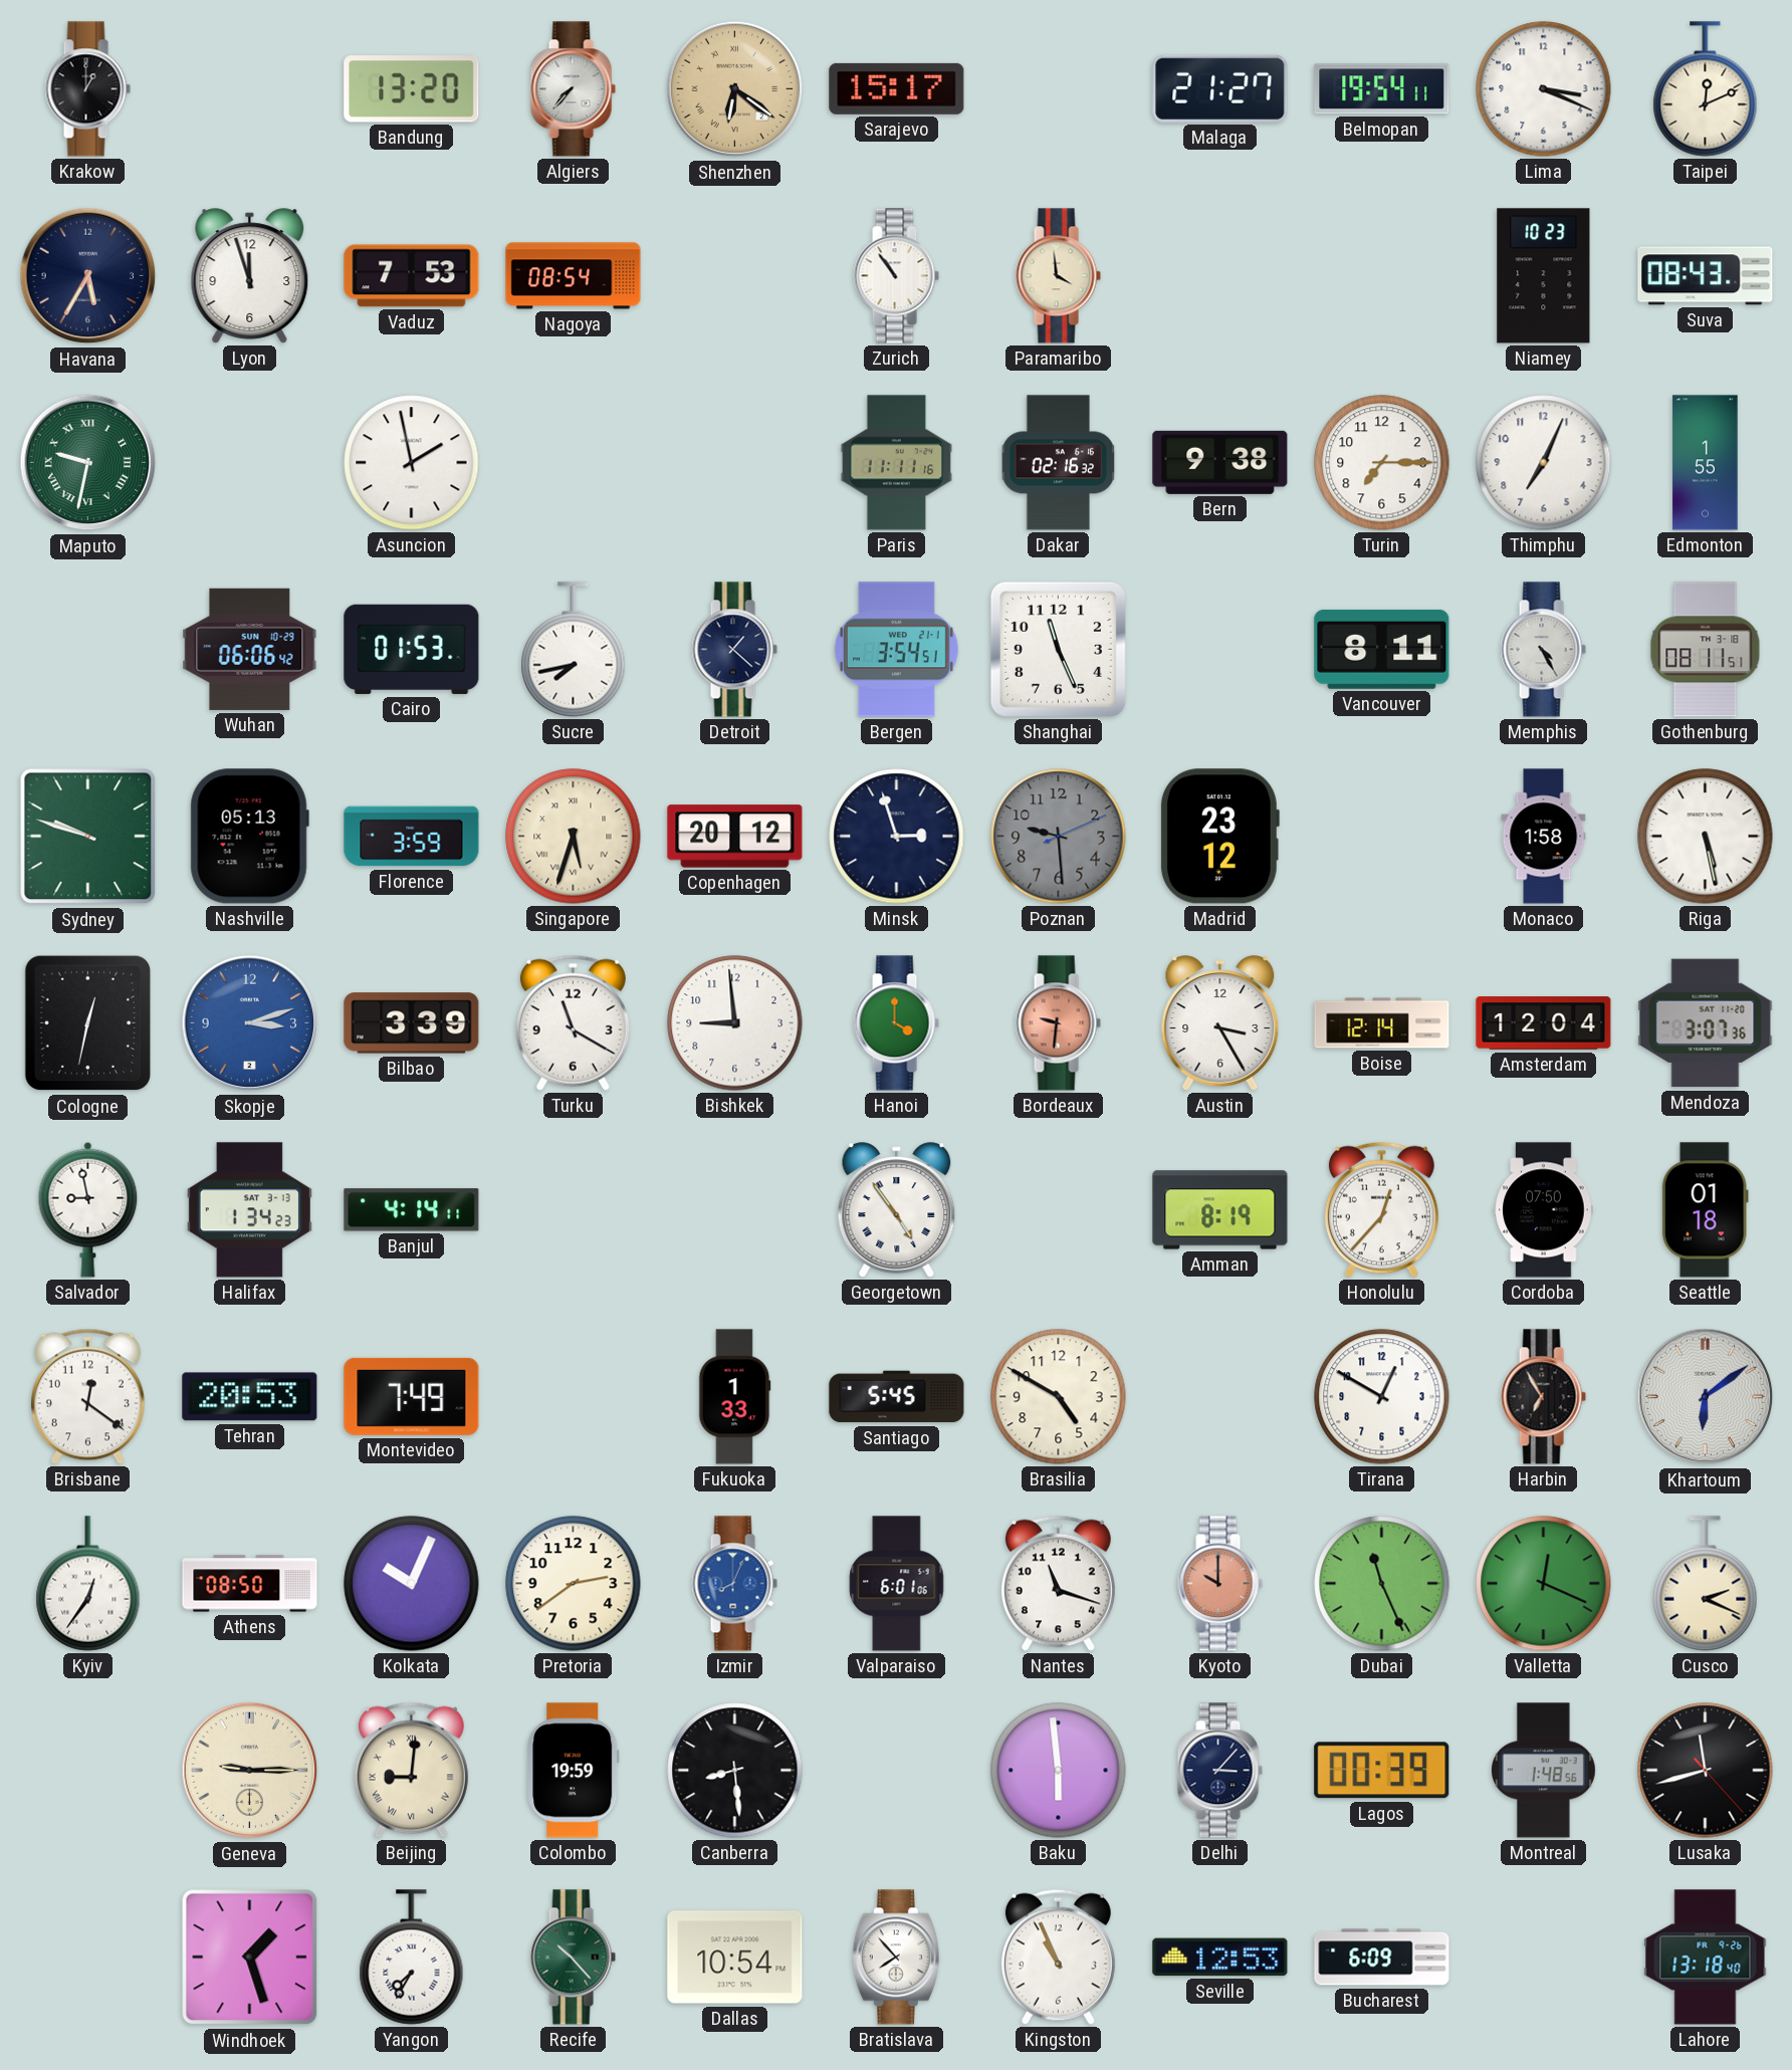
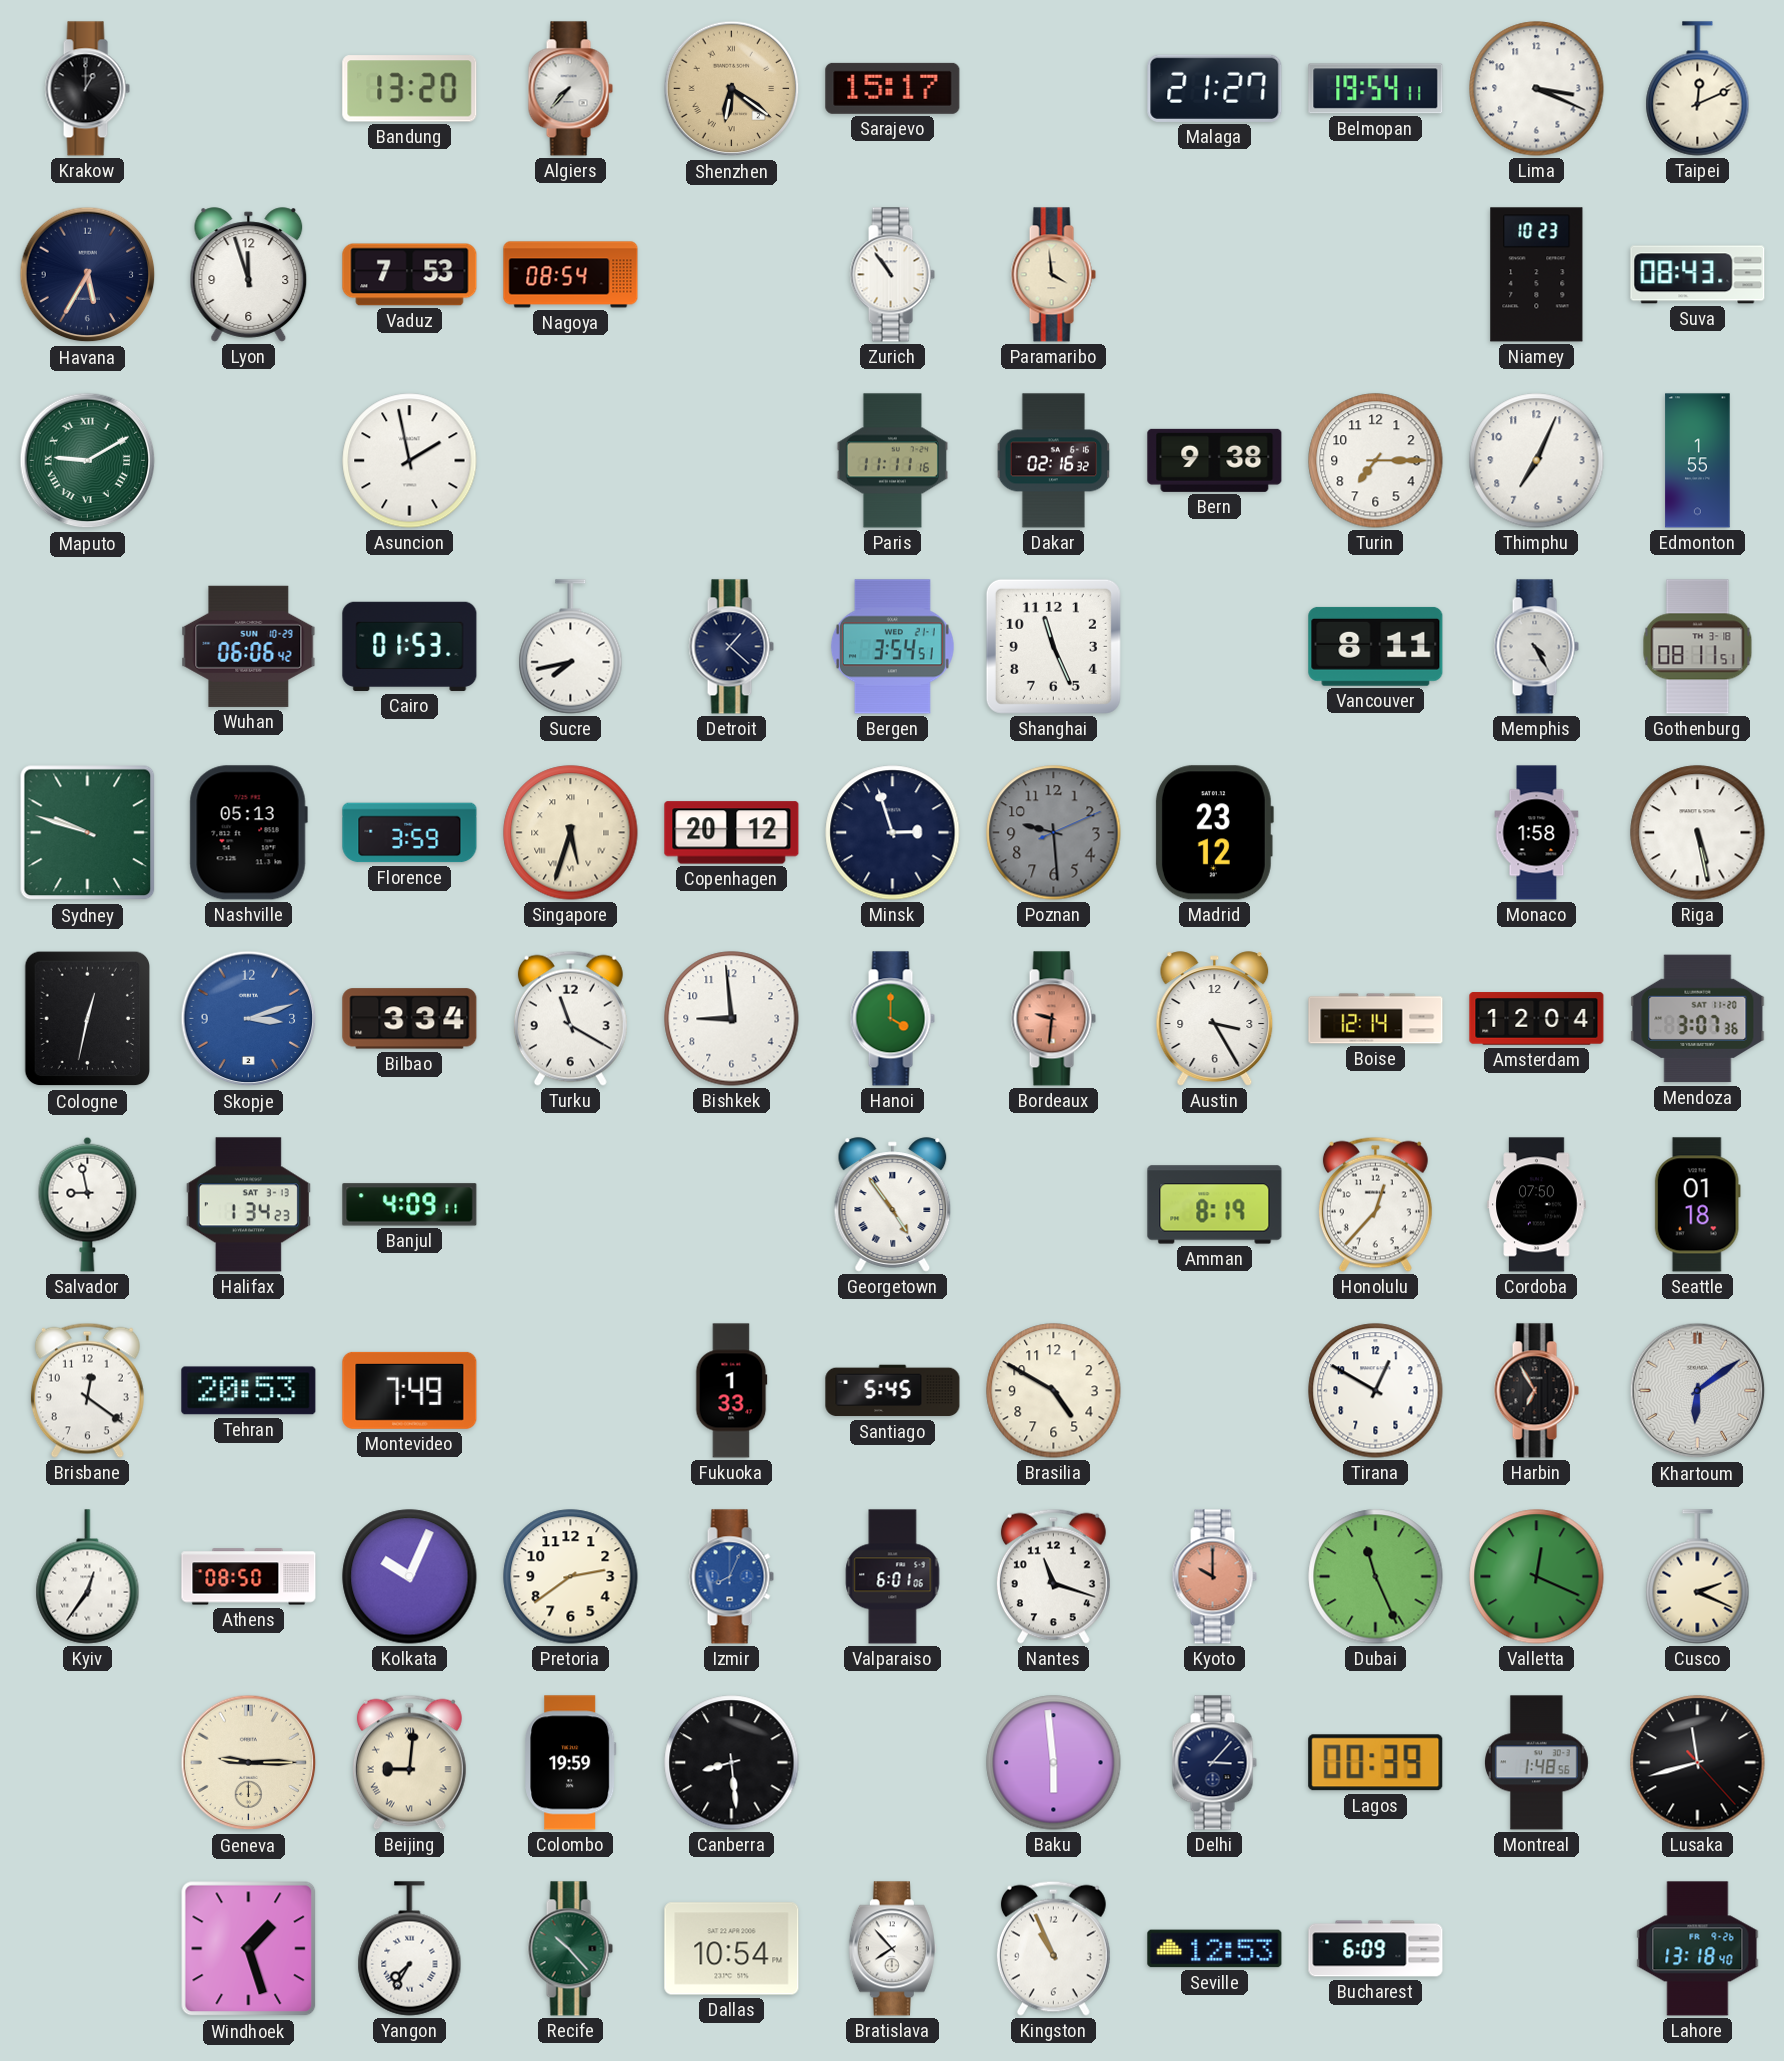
Maputo: 9:32 -> 9:10 (88, 461)
Bilbao: 3:39 -> 3:34 (410, 1019)
Banjul: 4:14 -> 4:09 (410, 1205)
